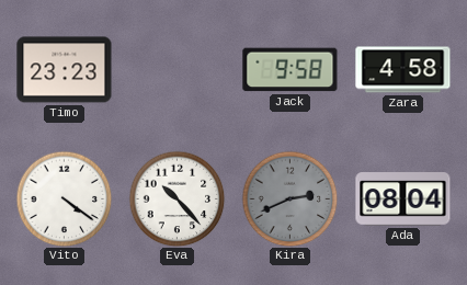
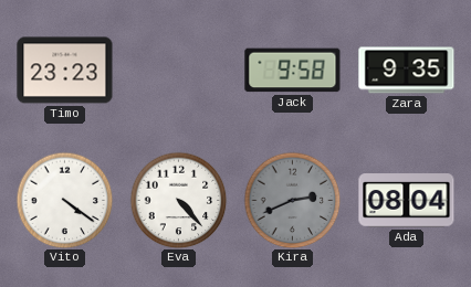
Zara: 4:58 -> 9:35 (407, 71)
Eva: 10:23 -> 4:23 (178, 200)
